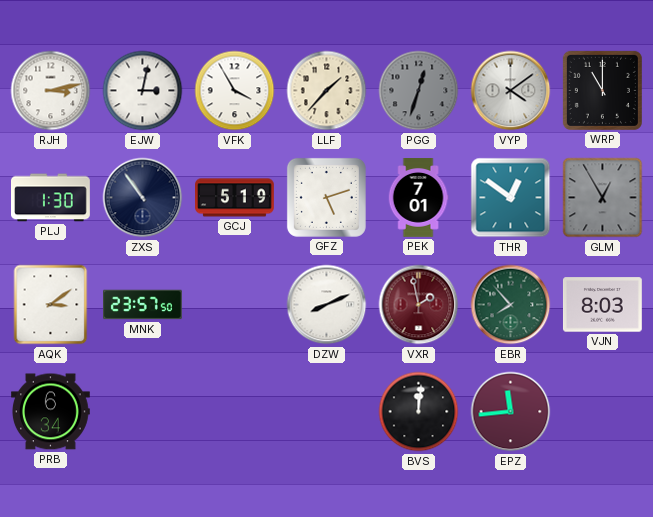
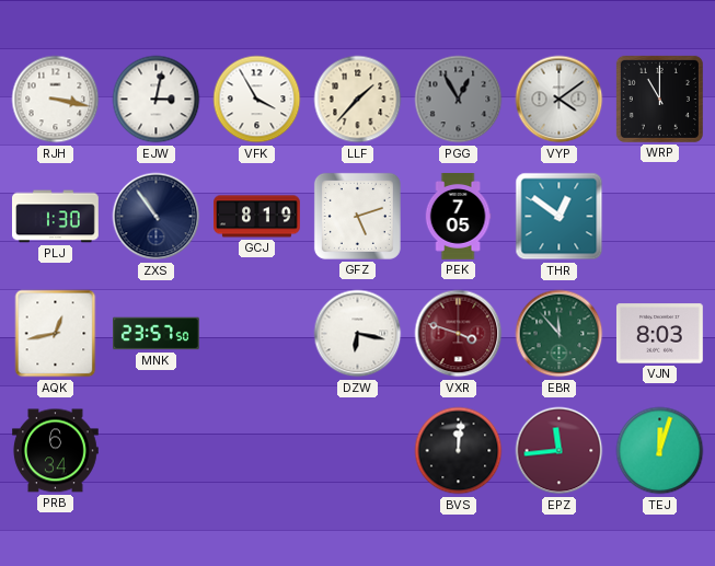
RJH: 3:13 -> 3:17 (56, 100)
PGG: 12:33 -> 12:55 (459, 100)
GCJ: 5:19 -> 8:19 (257, 217)
PEK: 7:01 -> 7:05 (458, 217)
GLM: 12:55 -> none (603, 198)
AQK: 3:09 -> 12:43 (56, 334)
DZW: 8:11 -> 6:17 (358, 334)
VXR: 1:58 -> 3:48 (459, 334)
EBR: 7:53 -> 11:53 (560, 334)
TEJ: none -> 12:03 (660, 451)
